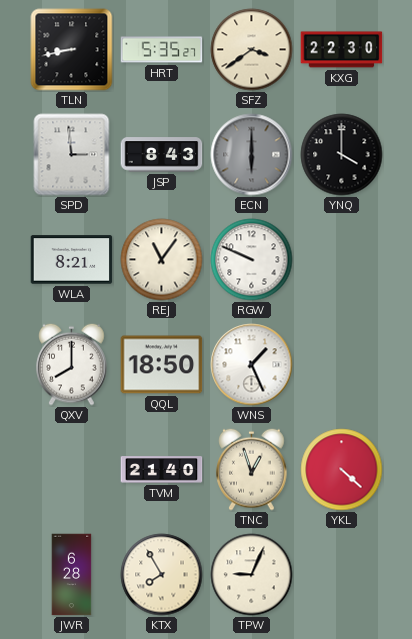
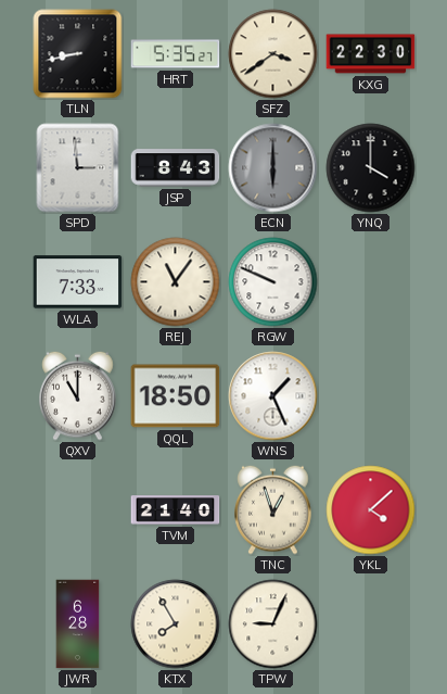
WLA: 8:21 -> 7:33 (78, 282)
QXV: 8:00 -> 11:00 (78, 395)
YKL: 4:22 -> 4:08 (371, 510)
